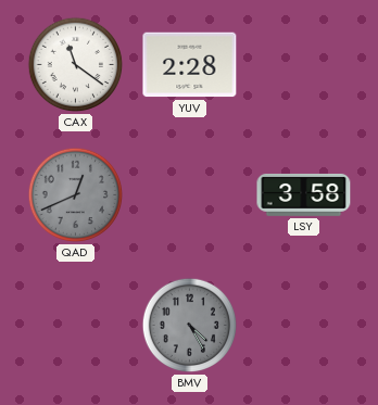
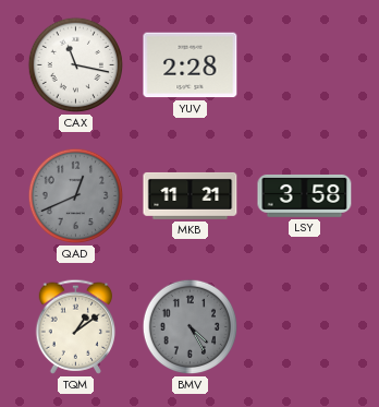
CAX: 11:21 -> 11:17 (76, 65)
MKB: none -> 11:21 (191, 195)
TQM: none -> 1:09 (76, 326)
